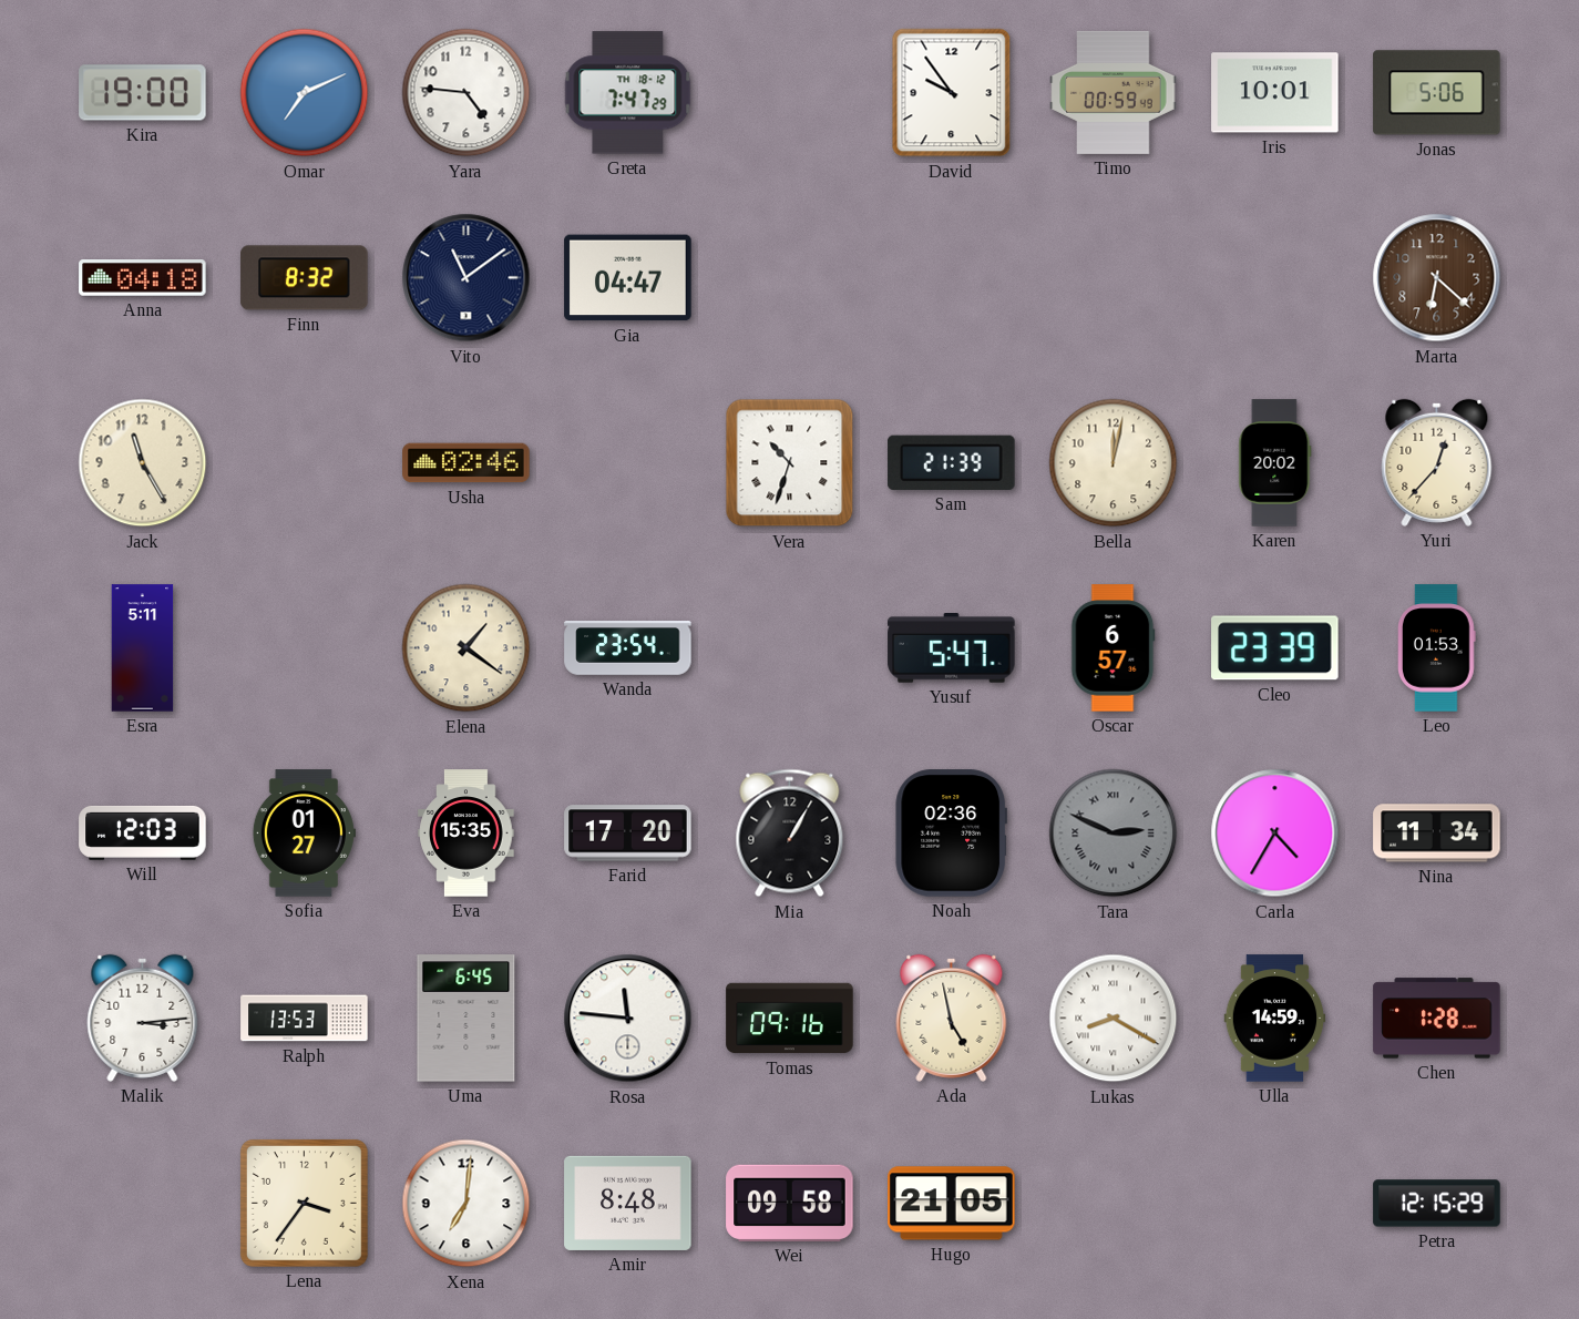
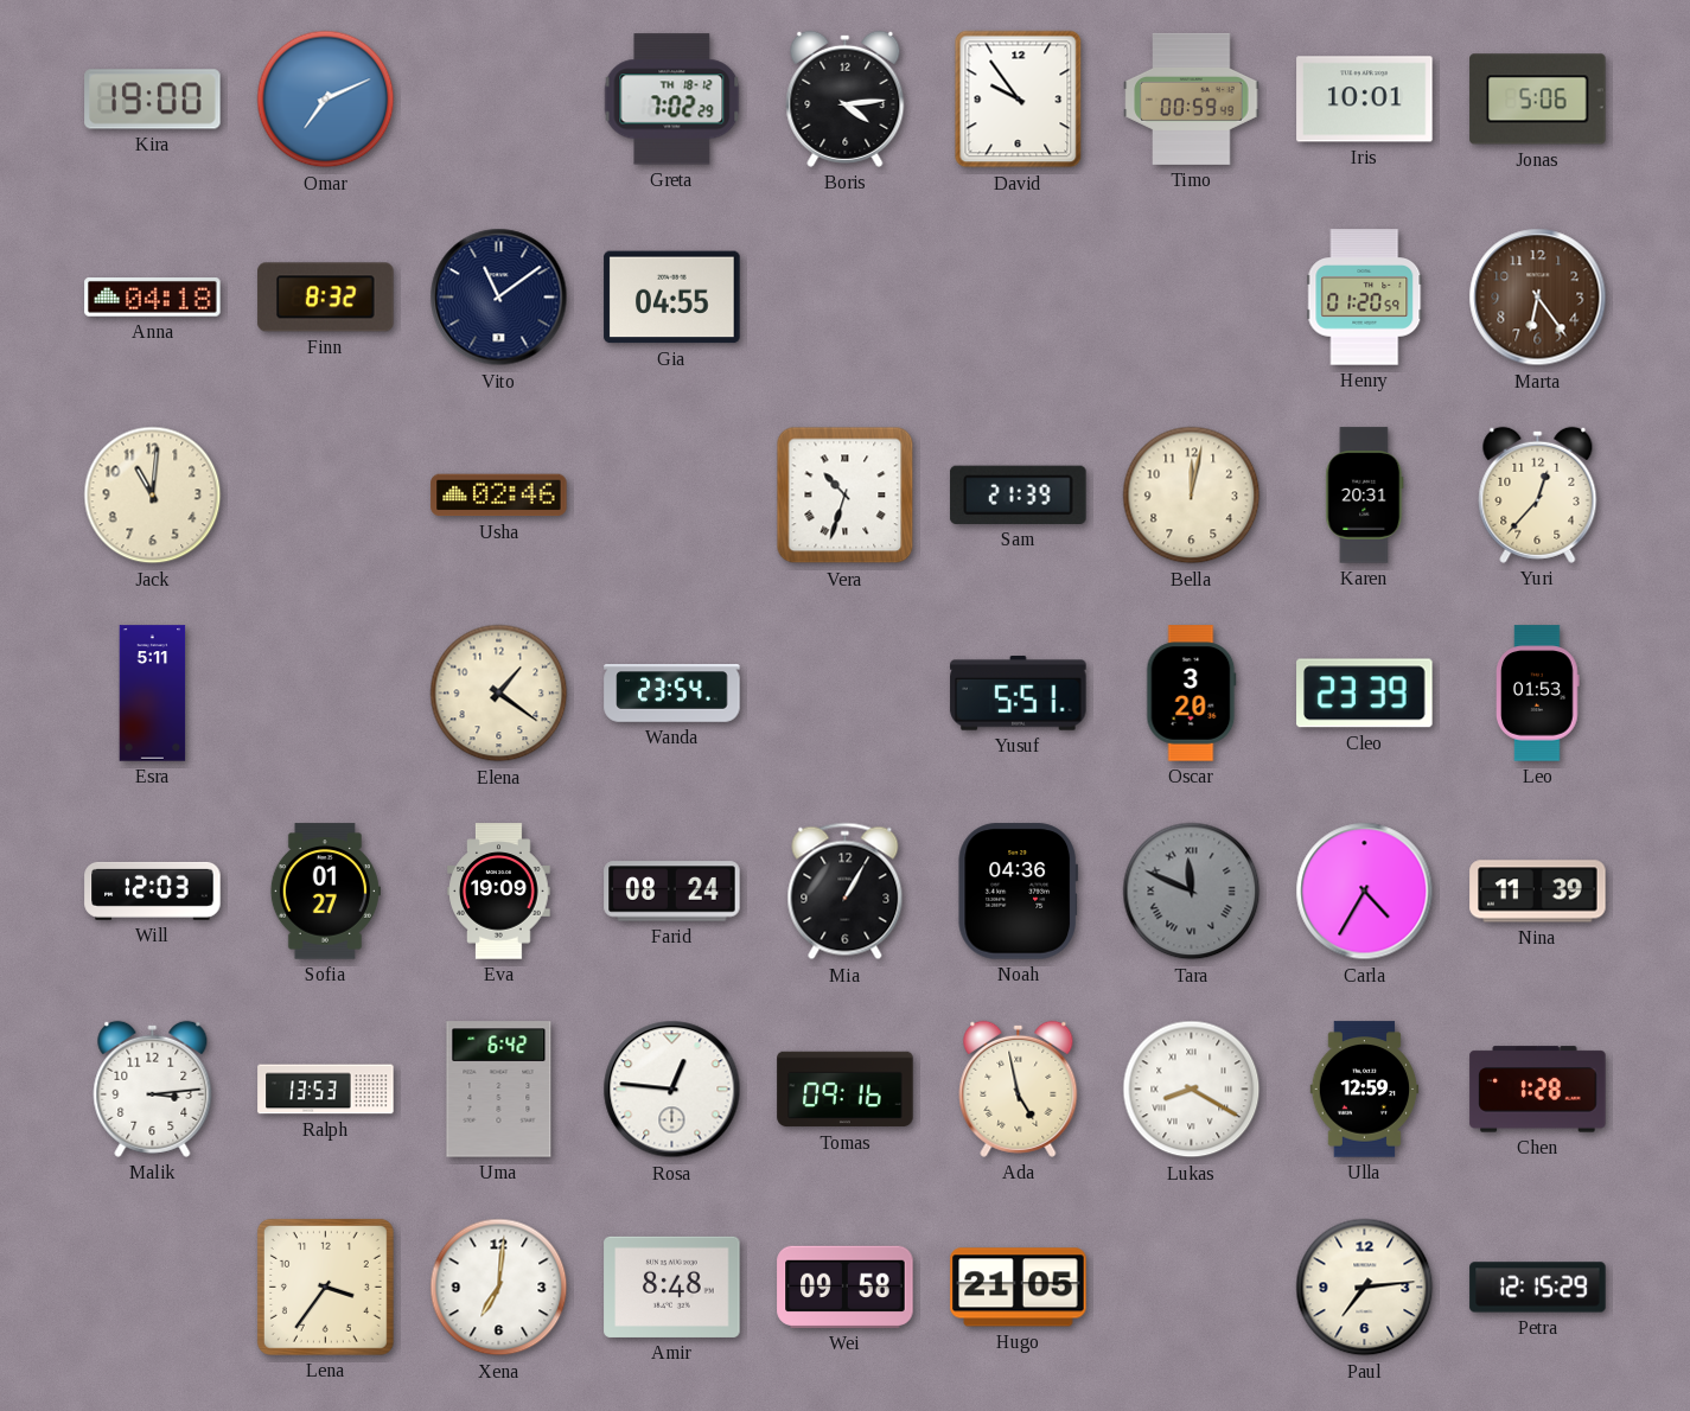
Yara: 4:46 -> none (466, 93)
Greta: 7:47 -> 7:02 (672, 100)
Boris: none -> 4:14 (846, 98)
Gia: 04:47 -> 04:55 (672, 298)
Henry: none -> 01:20 (1365, 298)
Marta: 6:22 -> 6:24 (1538, 298)
Jack: 11:25 -> 11:01 (153, 496)
Karen: 20:02 -> 20:31 (1365, 496)
Yusuf: 5:47 -> 5:51 (1019, 694)
Oscar: 6:57 -> 3:20 (1192, 694)
Eva: 15:35 -> 19:09 (499, 892)
Farid: 17:20 -> 08:24 (672, 892)
Noah: 02:36 -> 04:36 (1018, 892)
Tara: 2:49 -> 11:49 (1192, 892)
Nina: 11:34 -> 11:39 (1538, 892)
Uma: 6:45 -> 6:42 (499, 1090)
Rosa: 11:46 -> 12:46 (672, 1090)
Ulla: 14:59 -> 12:59 (1365, 1090)
Paul: none -> 7:14 (1365, 1288)
